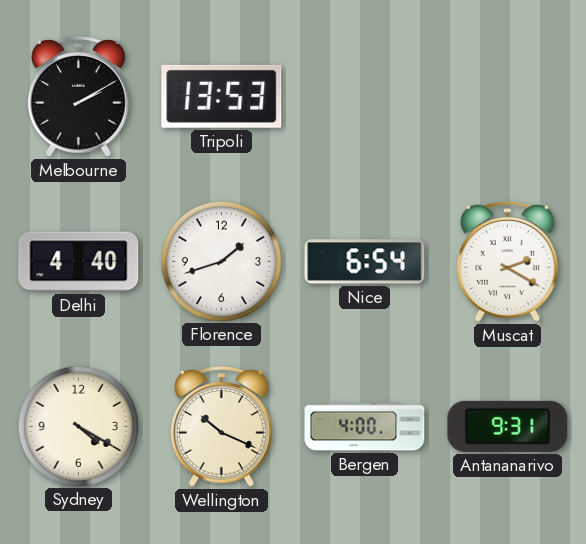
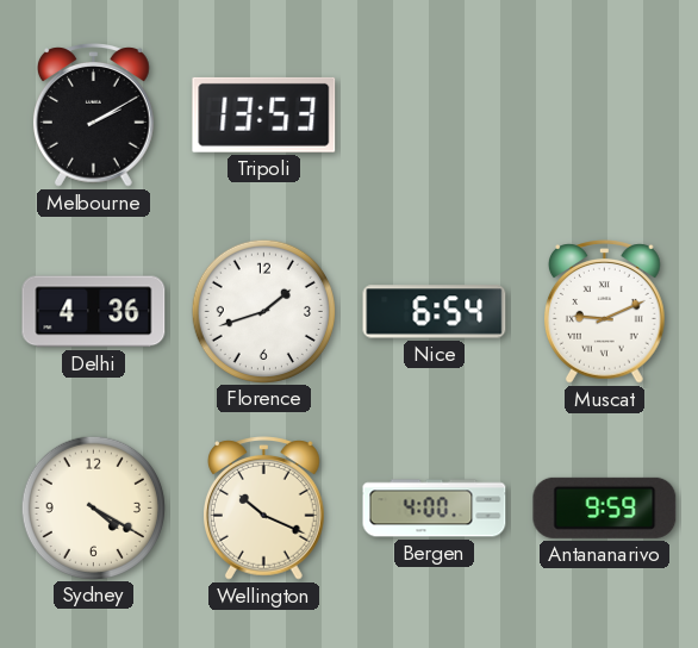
Delhi: 4:40 -> 4:36 (94, 312)
Muscat: 2:20 -> 9:11 (605, 312)
Antananarivo: 9:31 -> 9:59 (605, 507)
